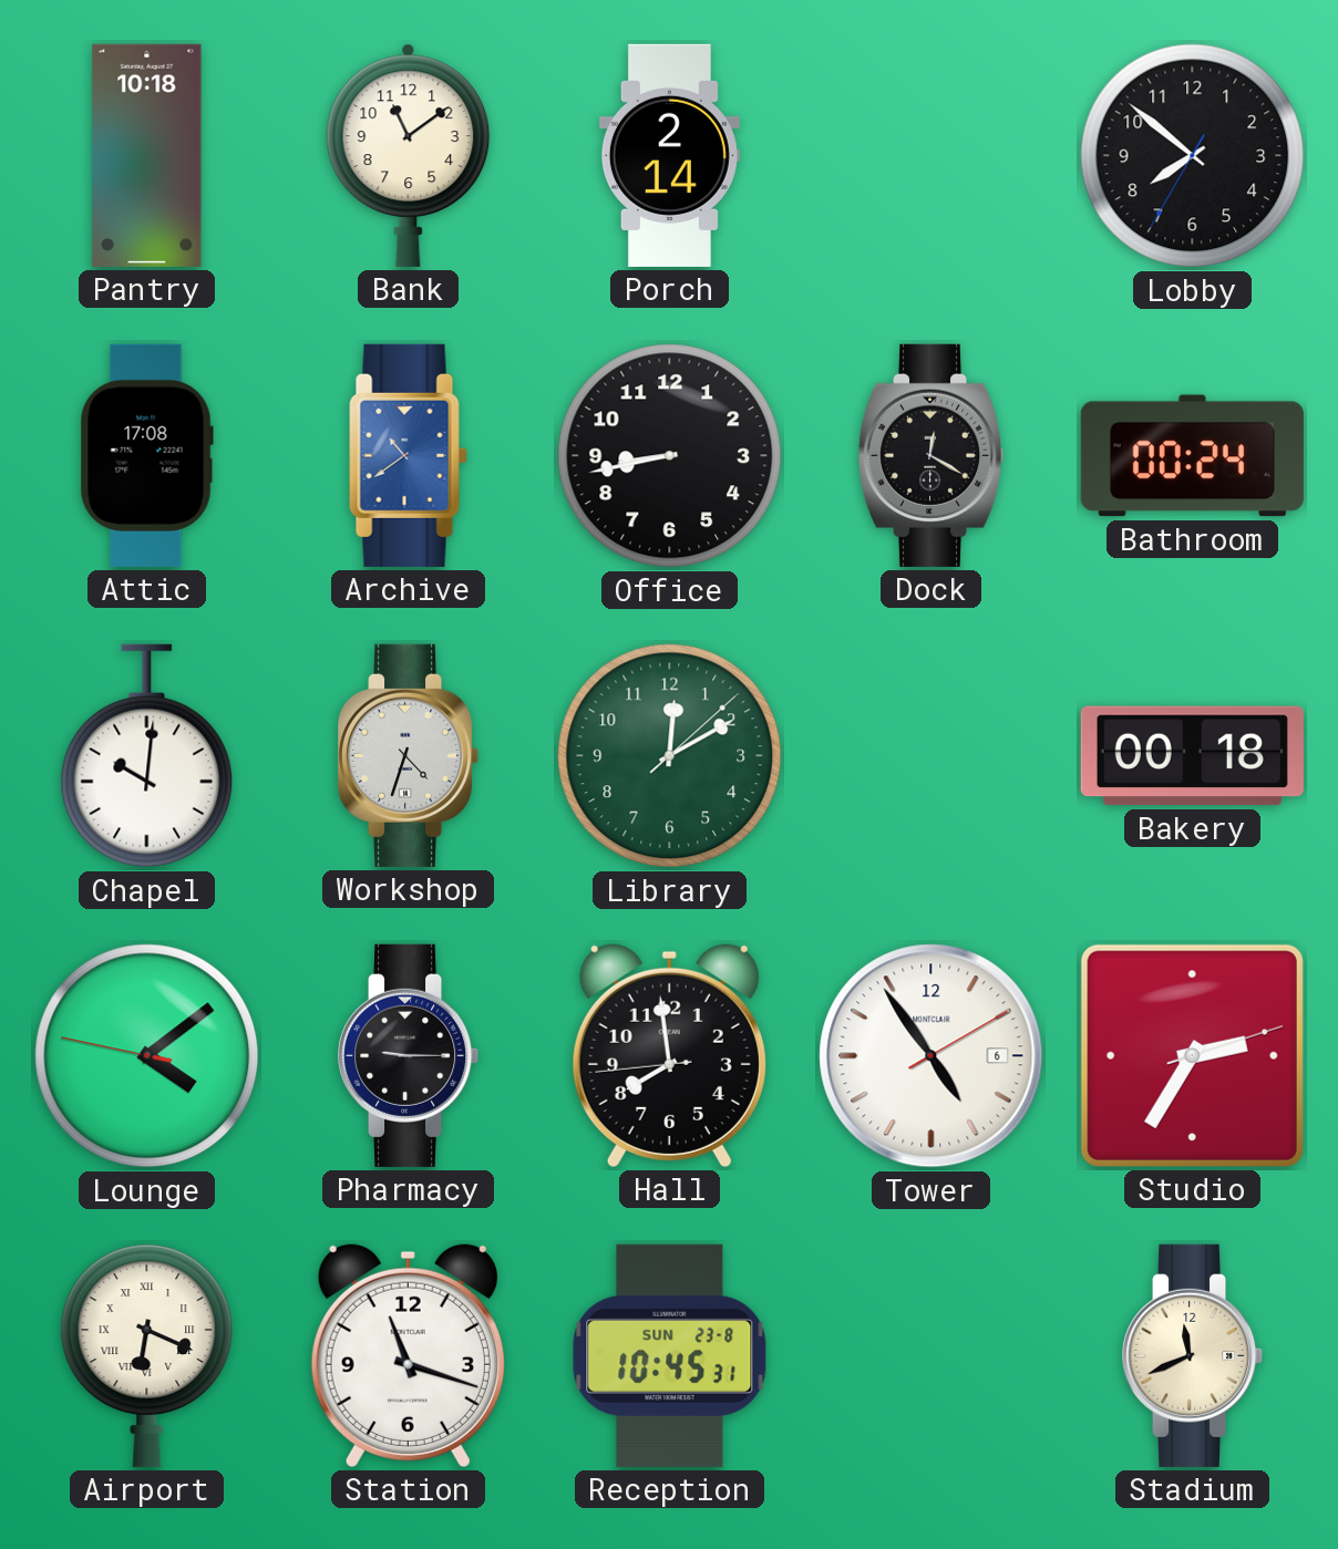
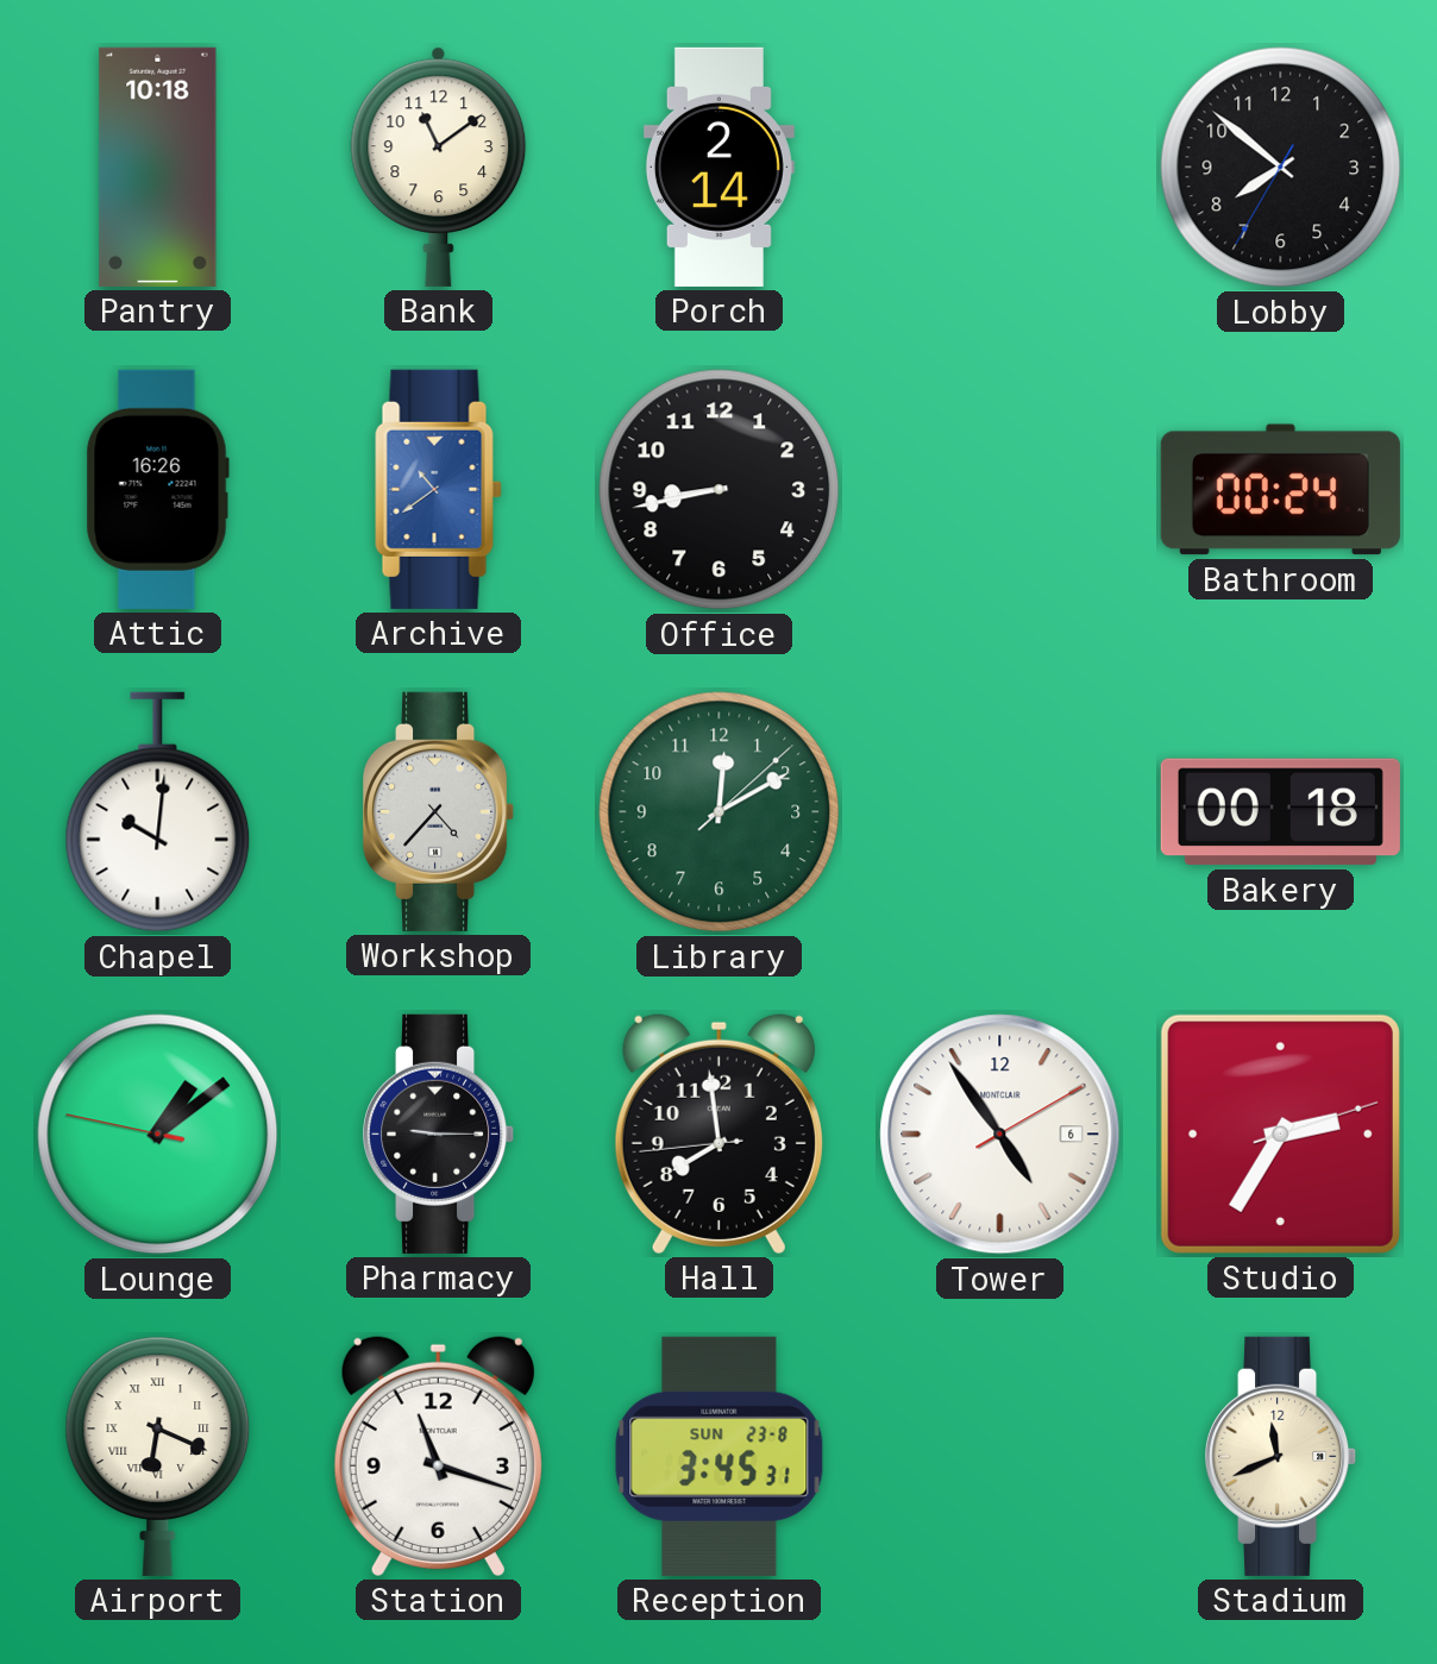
Attic: 17:08 -> 16:26 (157, 489)
Dock: 12:20 -> none (932, 455)
Workshop: 4:33 -> 4:37 (440, 811)
Lounge: 4:08 -> 1:08 (158, 1135)
Reception: 10:45 -> 3:45 (720, 1456)
